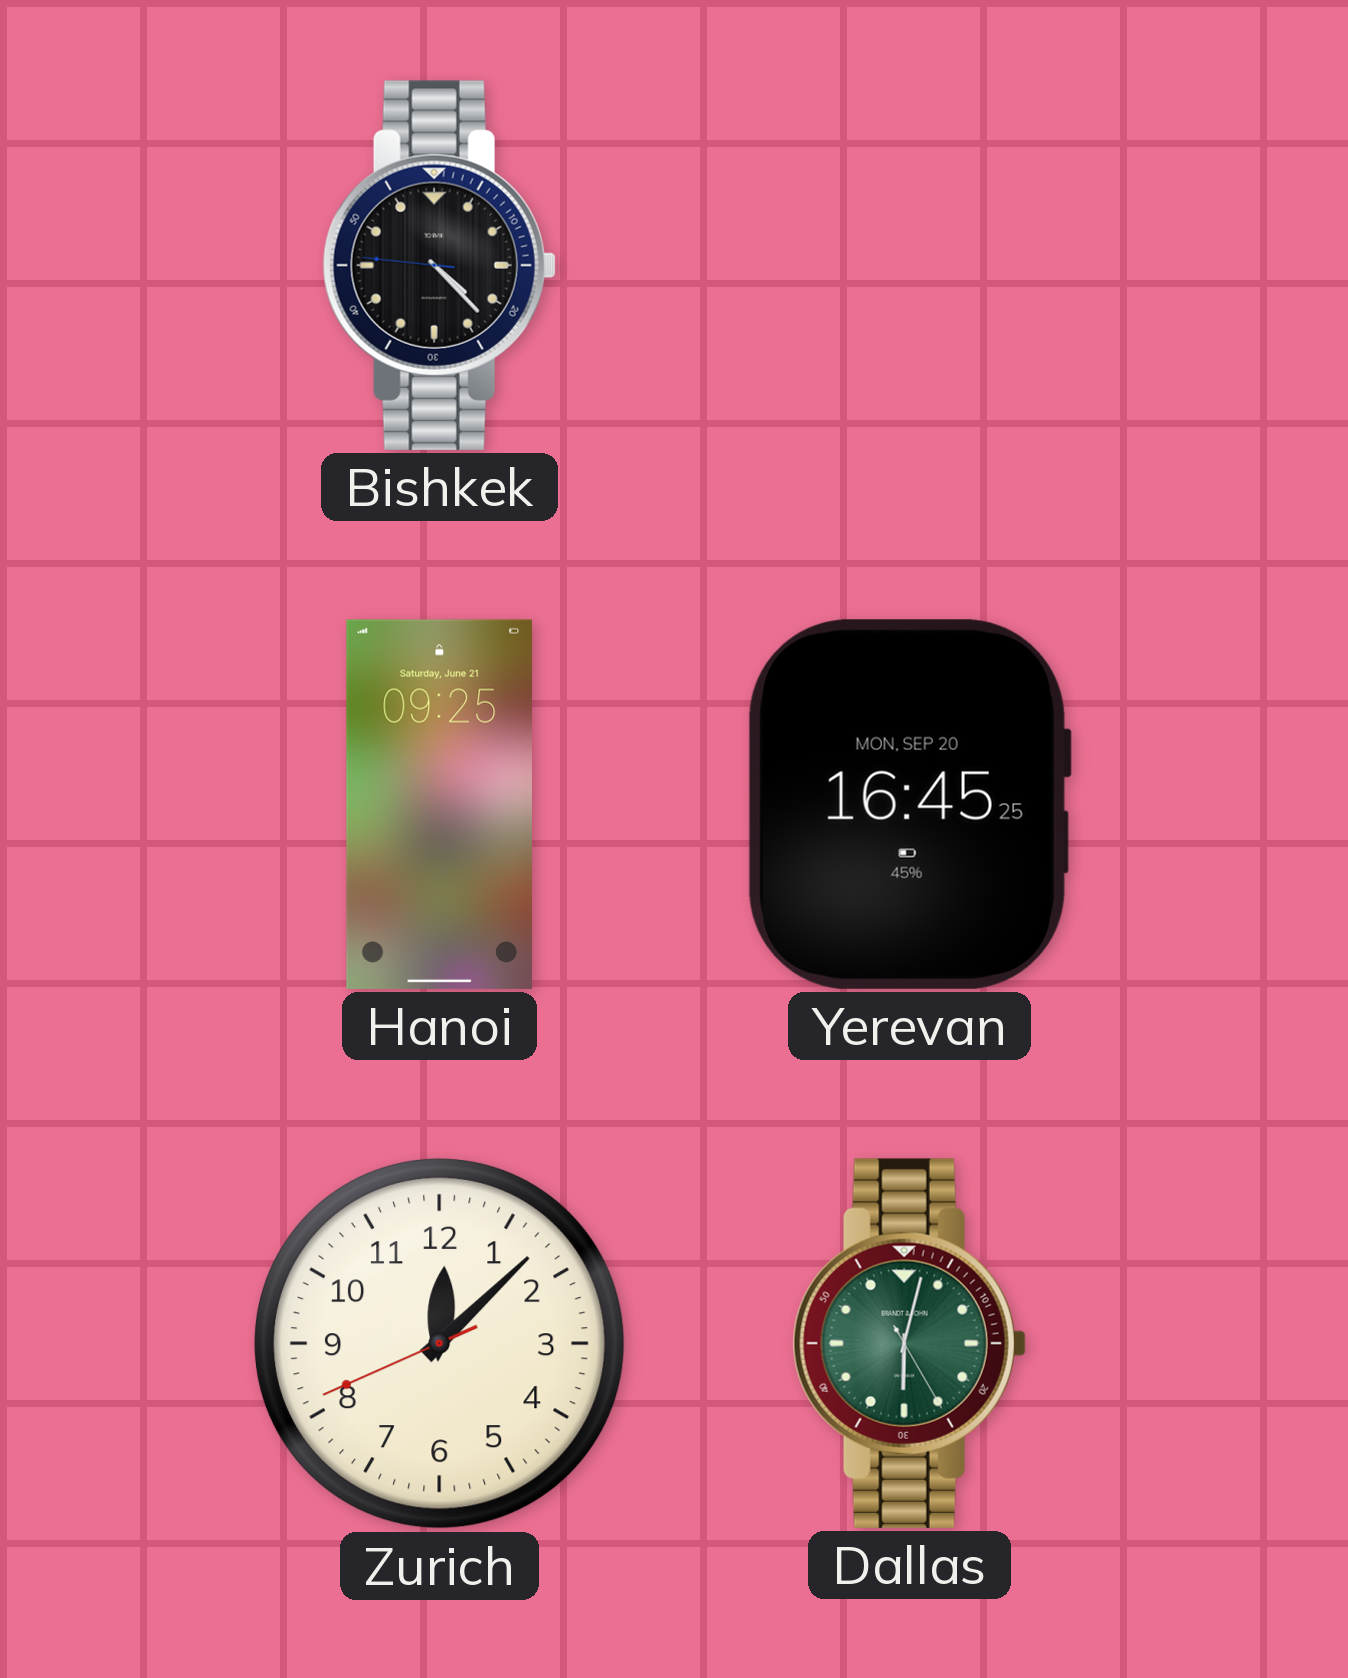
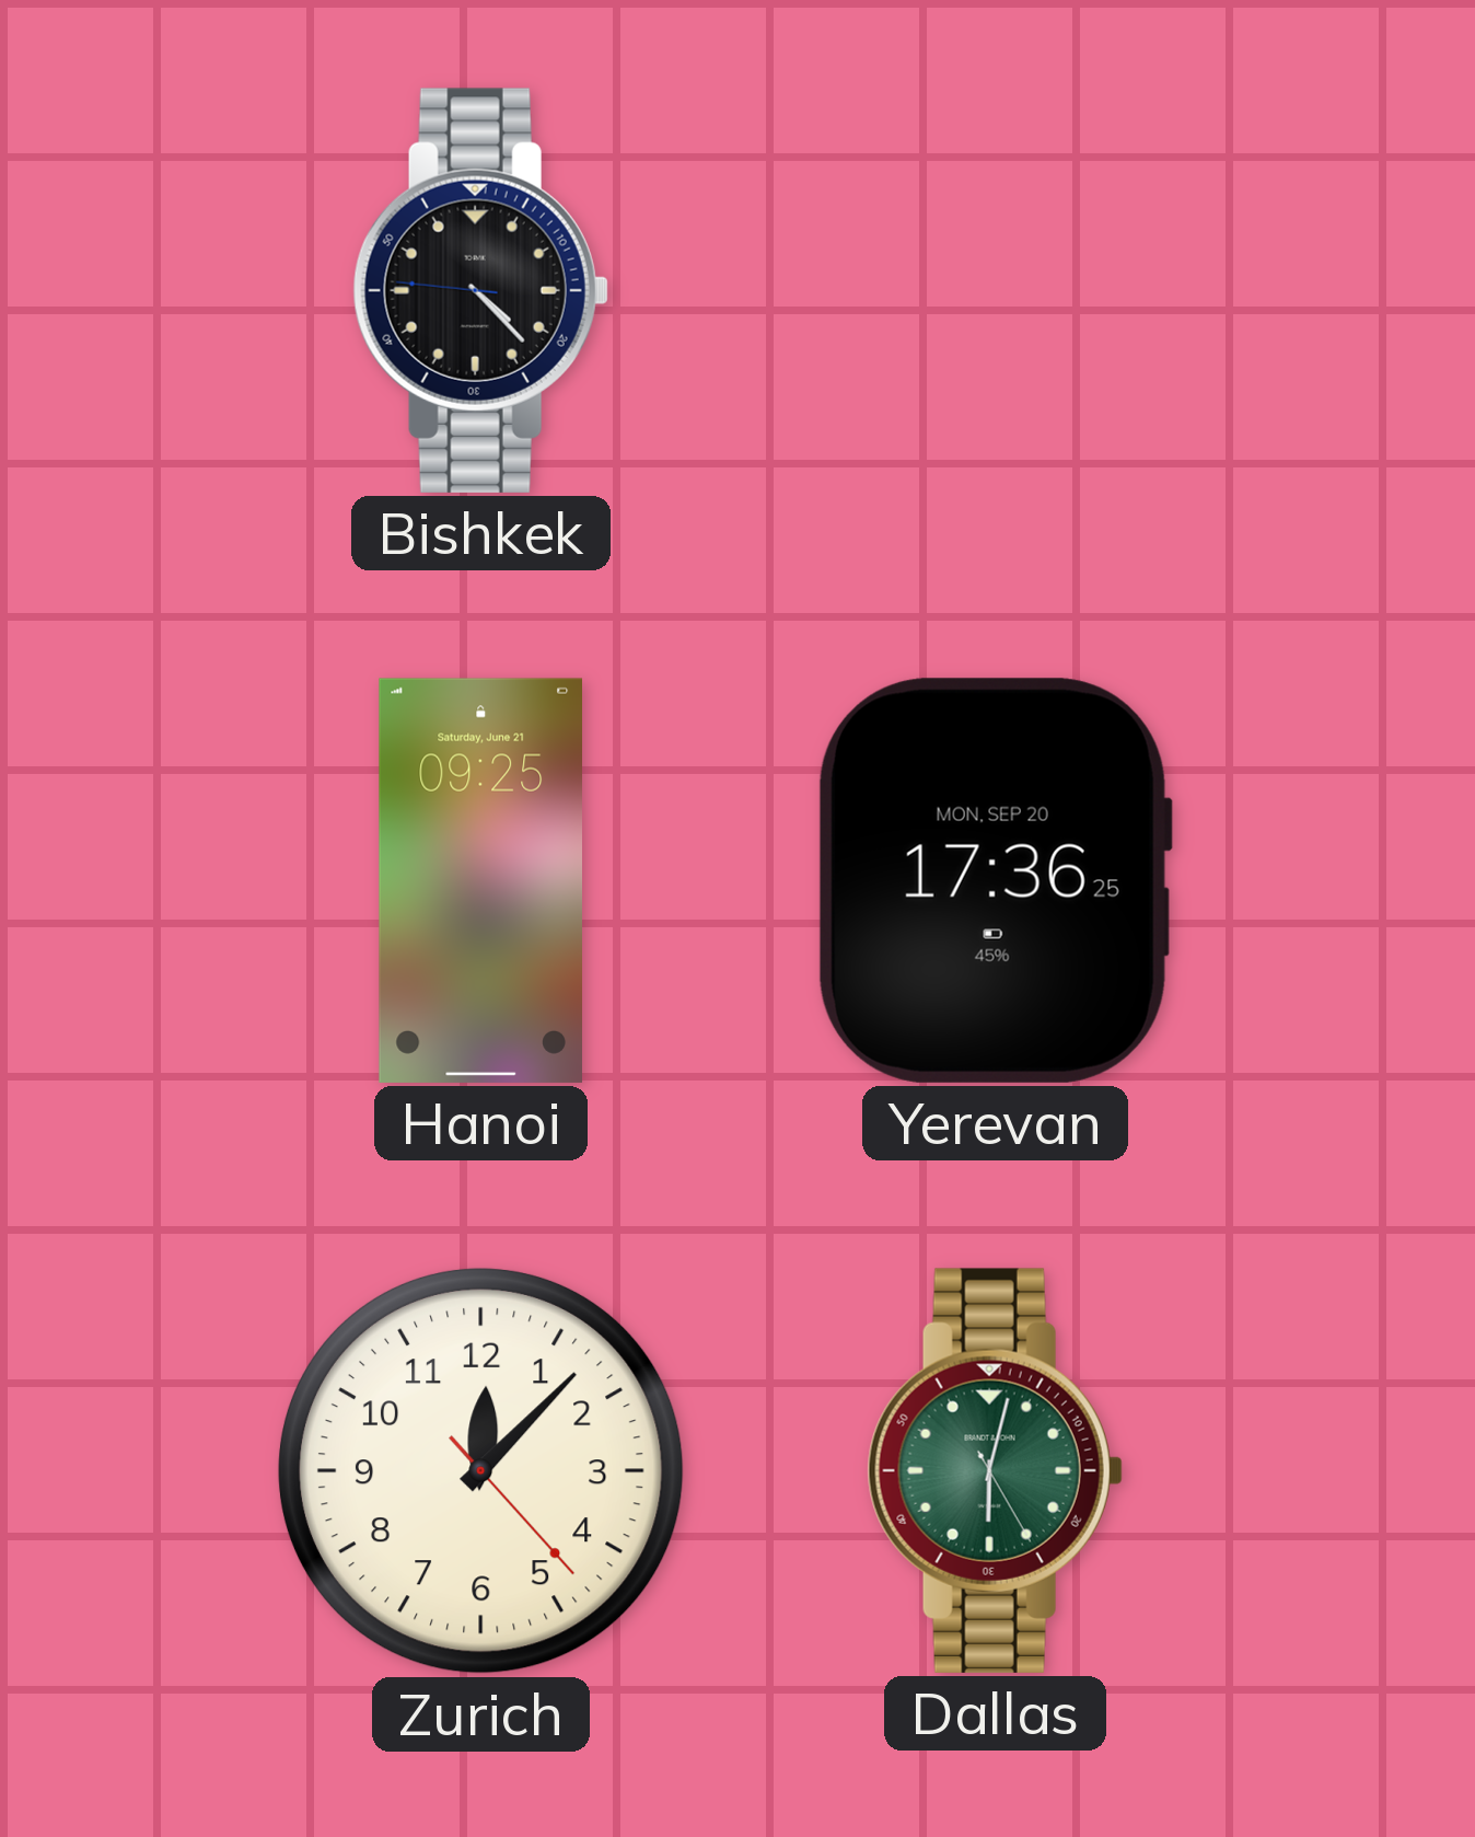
Yerevan: 16:45 -> 17:36 (995, 880)
Zurich: 12:07:41 -> 12:07:23 (480, 1470)
